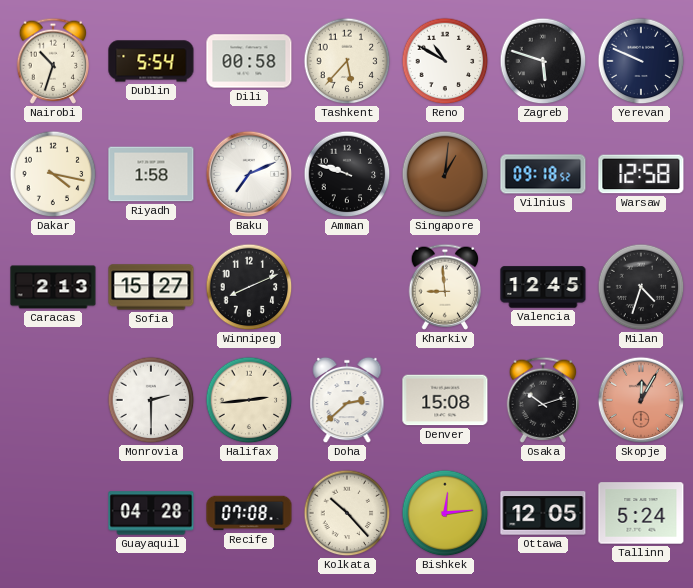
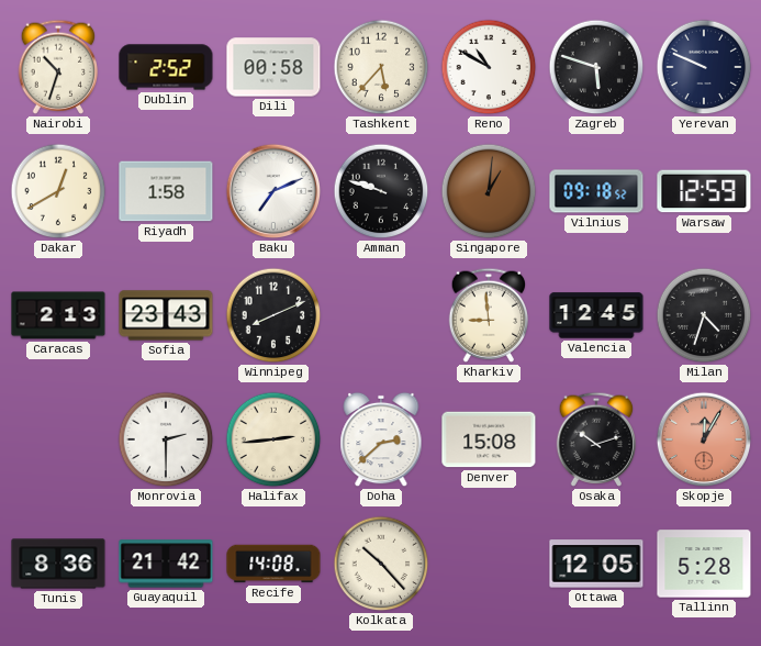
Dublin: 5:54 -> 2:52 (166, 67)
Dakar: 4:17 -> 12:40 (58, 191)
Warsaw: 12:58 -> 12:59 (704, 191)
Sofia: 15:27 -> 23:43 (166, 315)
Tunis: none -> 8:36 (58, 564)
Guayaquil: 04:28 -> 21:42 (166, 564)
Recife: 07:08 -> 14:08 (273, 564)
Bishkek: 12:14 -> none (445, 513)
Tallinn: 5:24 -> 5:28 (704, 564)
